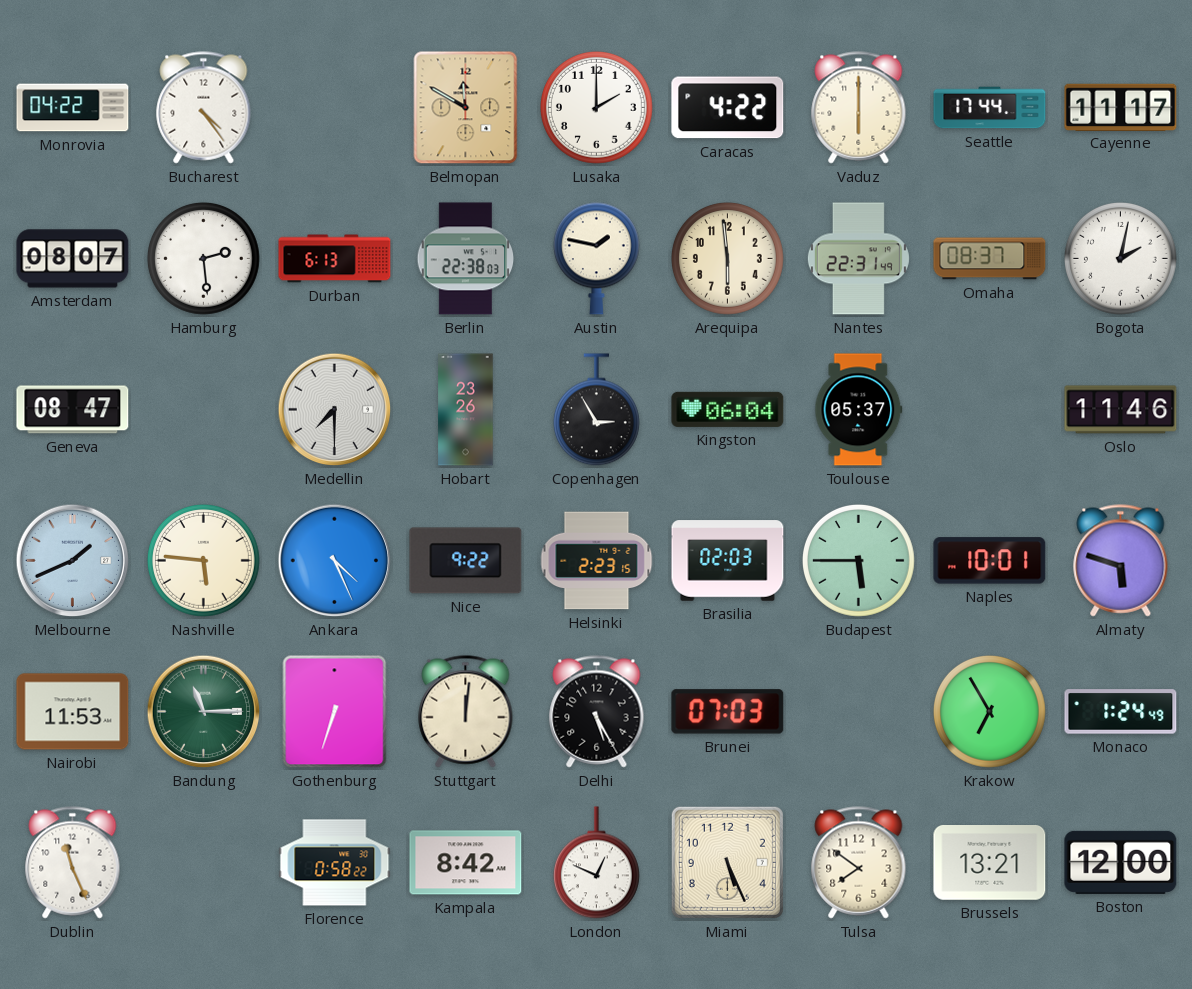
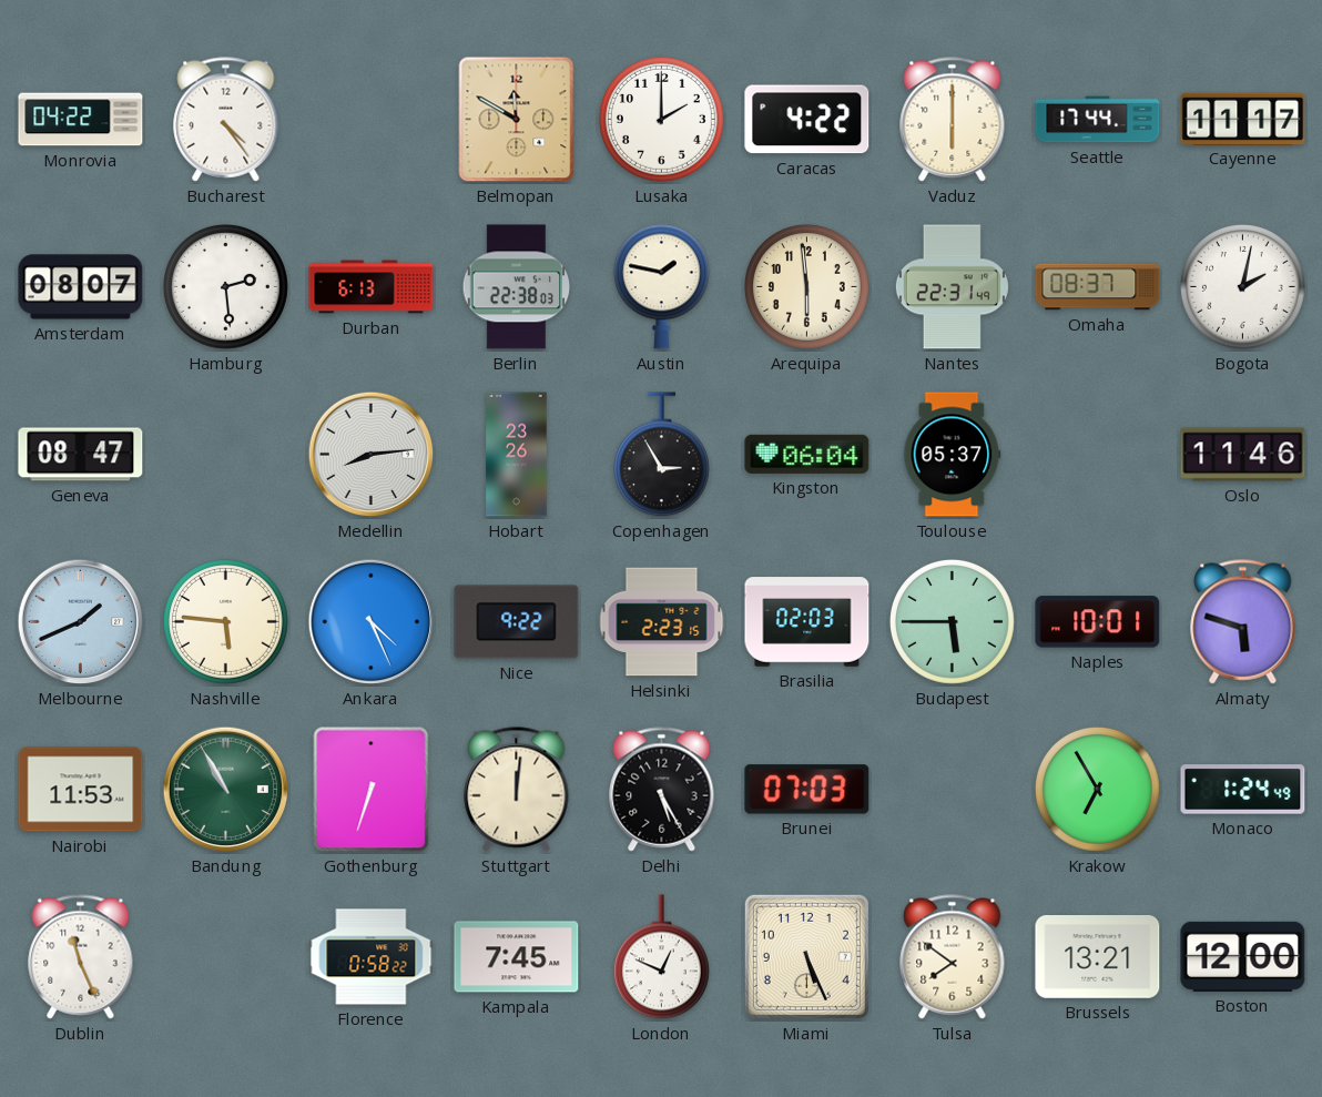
Medellin: 7:30 -> 8:14 (372, 455)
Bandung: 11:15 -> 10:55 (226, 790)
Kampala: 8:42 -> 7:45 (517, 957)
